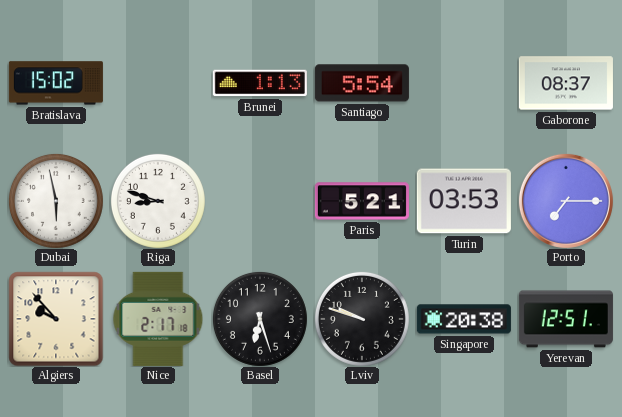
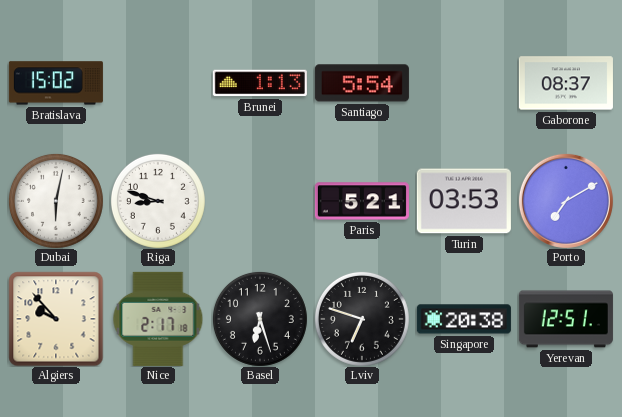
Dubai: 5:58 -> 6:02 (56, 201)
Porto: 7:15 -> 7:10 (566, 201)
Lviv: 9:48 -> 6:48 (362, 319)
